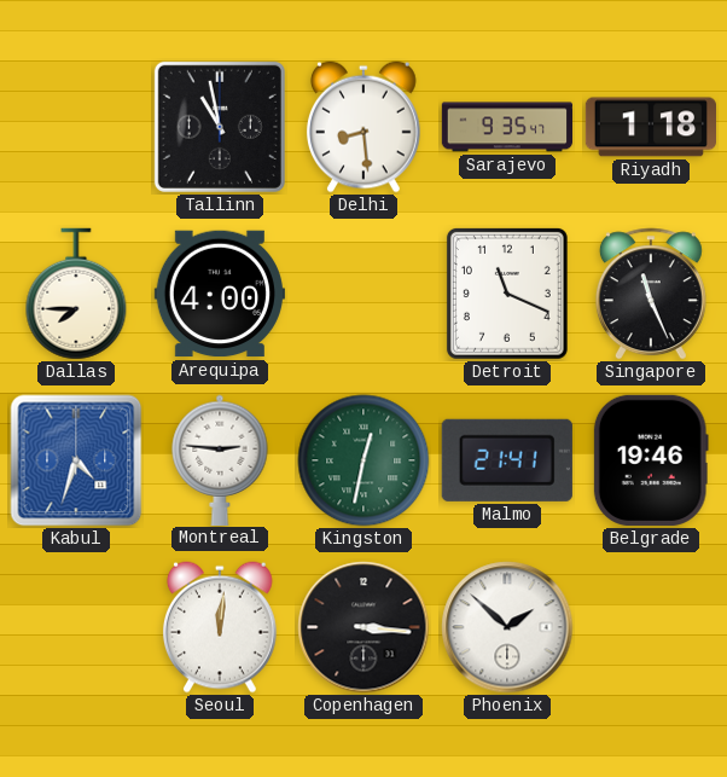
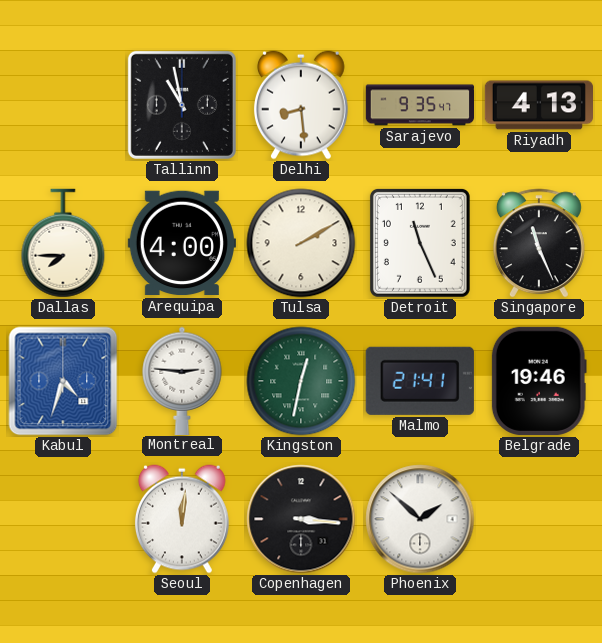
Riyadh: 1:18 -> 4:13 (538, 105)
Tulsa: none -> 2:10 (301, 243)
Detroit: 11:19 -> 11:26 (420, 243)
